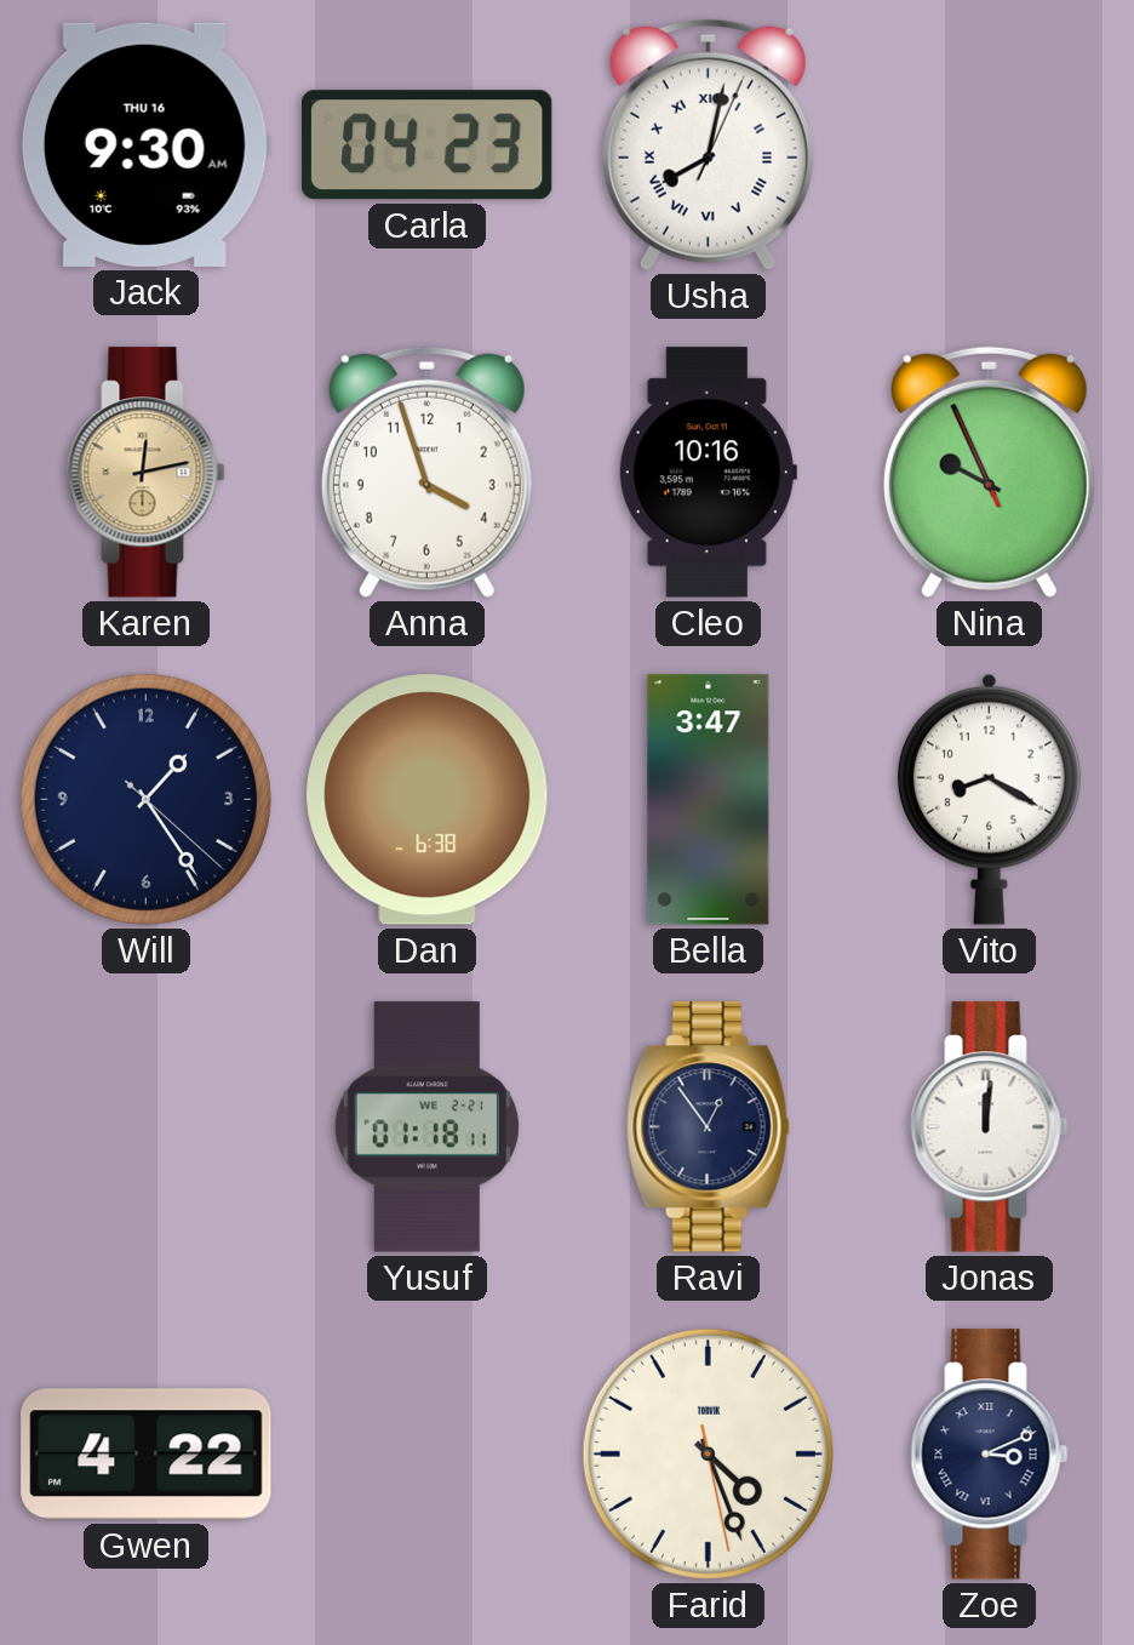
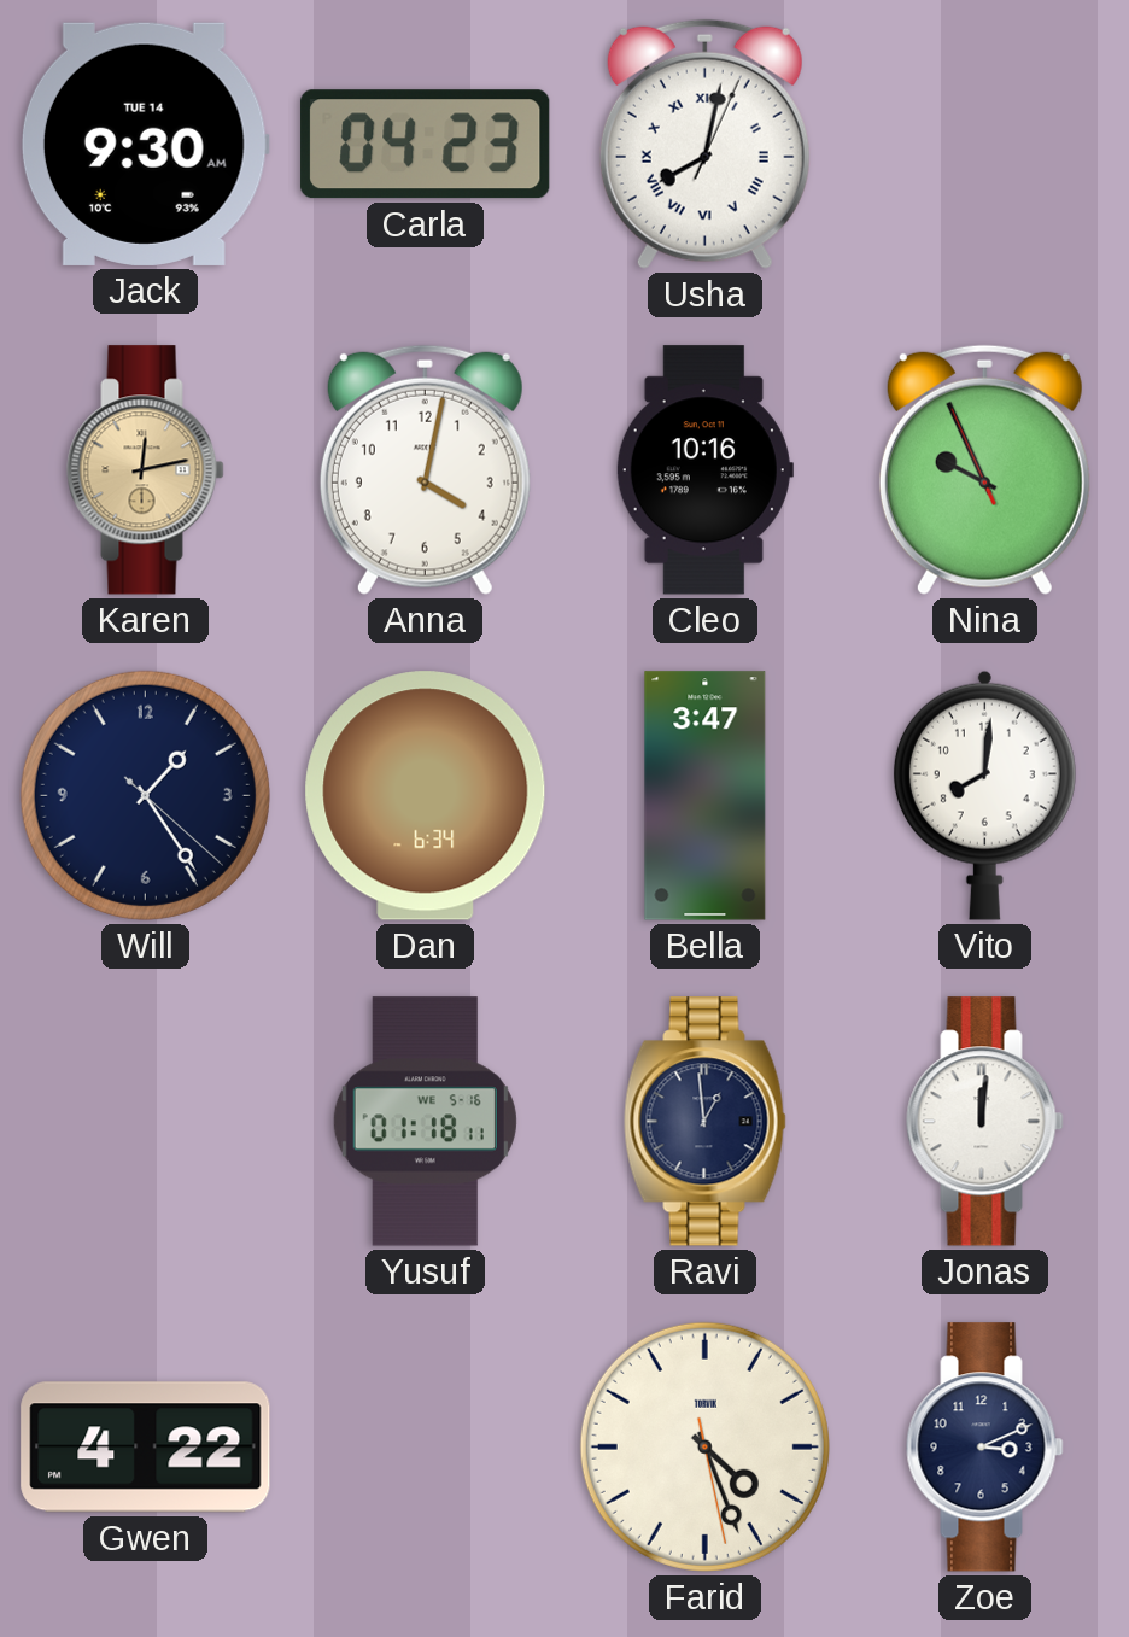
Jack date: THU 16 -> TUE 14 (145, 144)
Anna: 3:57 -> 4:02 (425, 469)
Dan: 6:38 -> 6:34 (426, 796)
Vito: 8:20 -> 8:01 (984, 795)
Yusuf date: WE 2-21 -> WE 5-16 (425, 1122)
Ravi: 12:54 -> 12:59 (706, 1122)
Zoe numerals: Roman -> Arabic (985, 1448)
